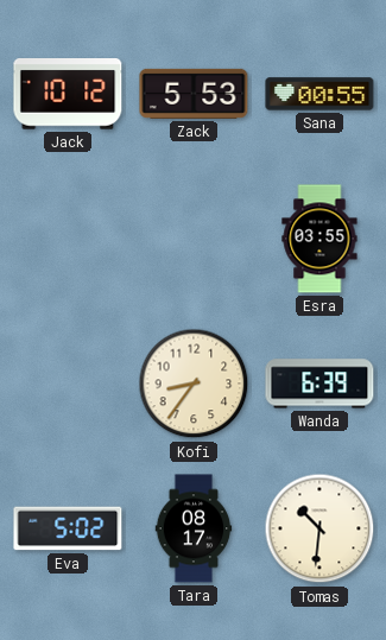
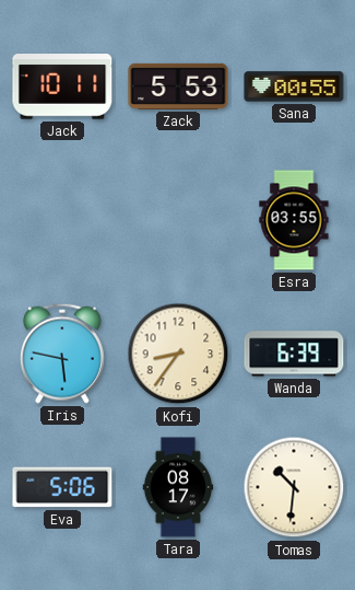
Jack: 10:12 -> 10:11 (62, 88)
Iris: none -> 5:47 (62, 354)
Eva: 5:02 -> 5:06 (62, 487)
